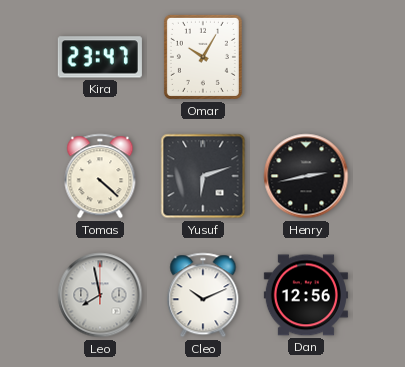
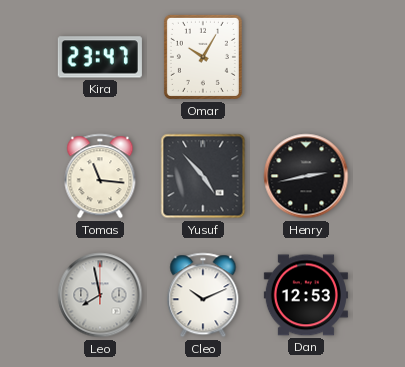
Tomas: 4:22 -> 11:16 (100, 176)
Yusuf: 6:12 -> 4:53 (203, 176)
Dan: 12:56 -> 12:53 (306, 295)
